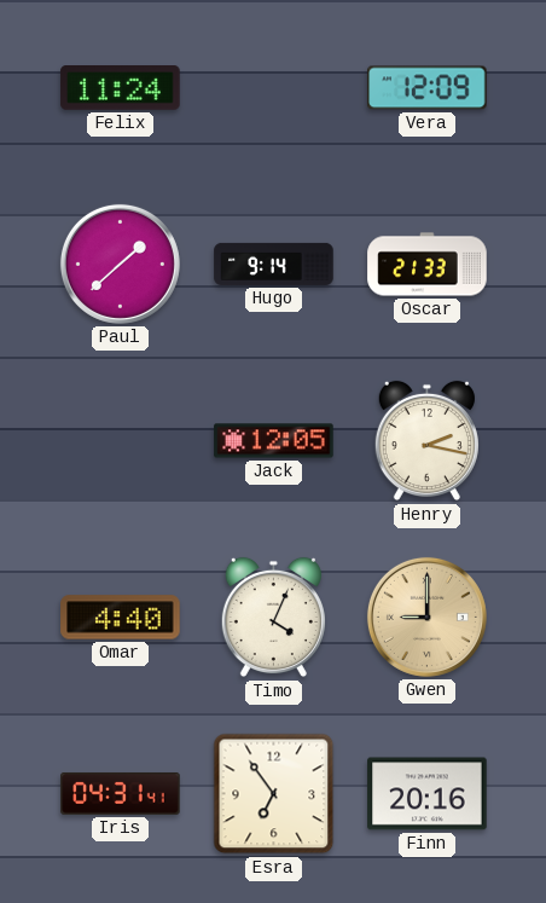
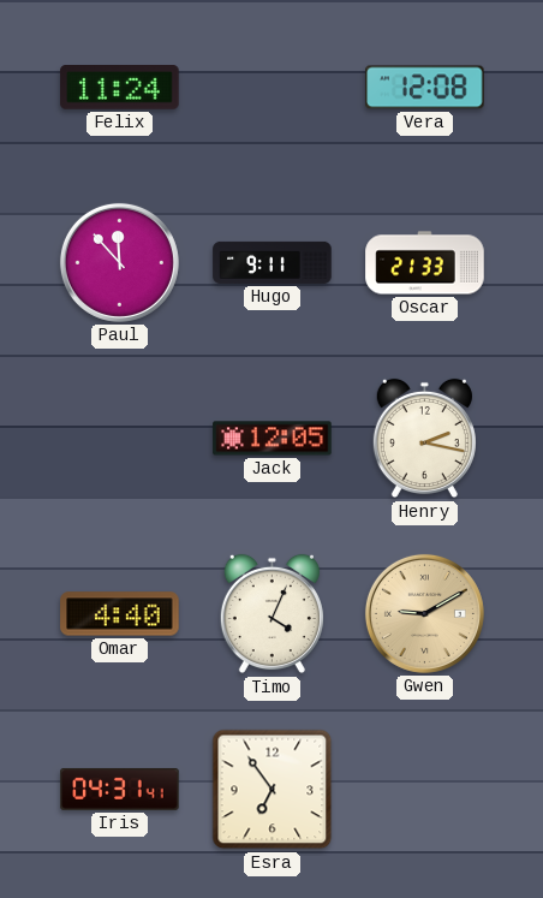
Vera: 12:09 -> 12:08 (425, 88)
Paul: 1:38 -> 11:53 (119, 262)
Hugo: 9:14 -> 9:11 (273, 262)
Gwen: 9:00 -> 9:10 (424, 613)
Finn: 20:16 -> none (428, 794)
